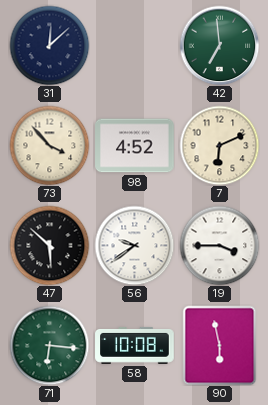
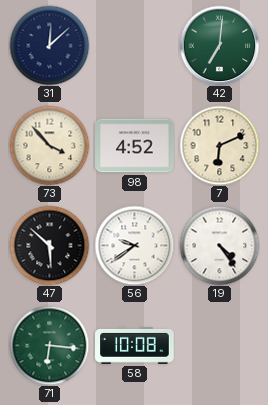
42: 6:59 -> 7:01 (219, 45)
19: 3:45 -> 4:24 (219, 245)
90: 5:58 -> none (220, 345)
